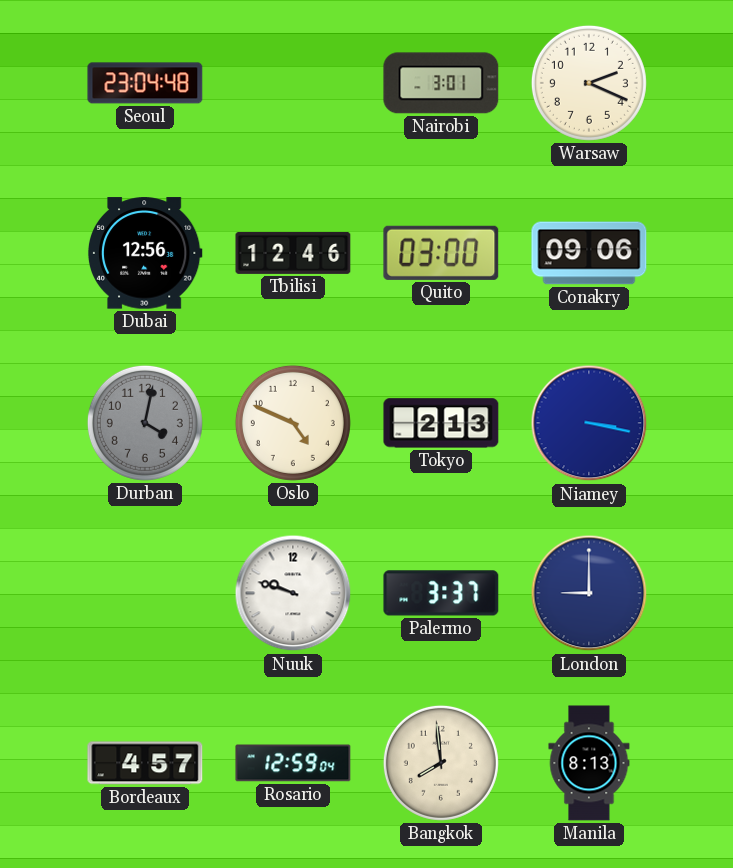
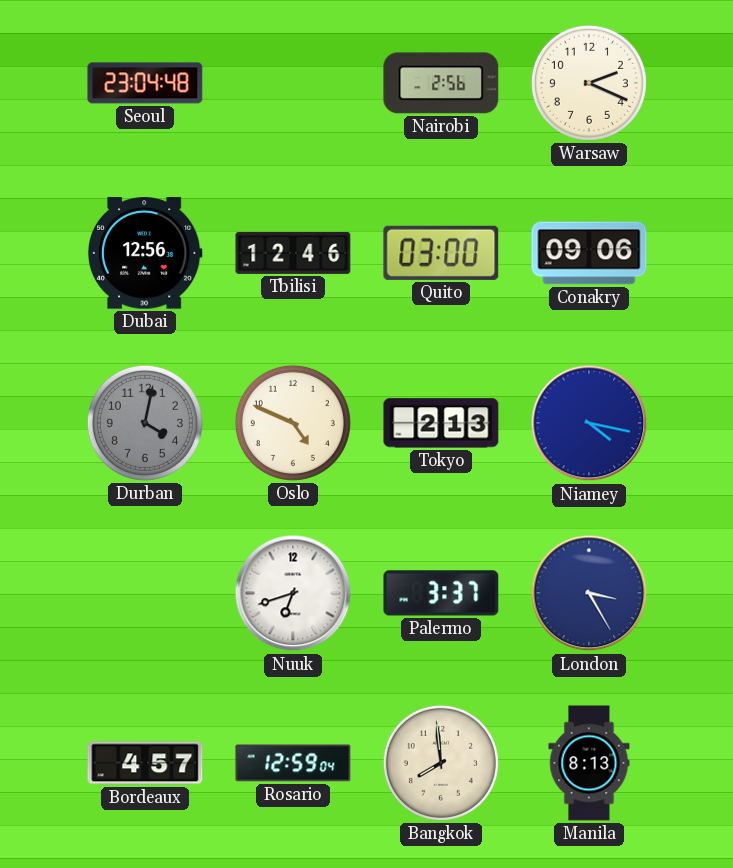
Nairobi: 3:01 -> 2:56 (441, 83)
Niamey: 3:17 -> 4:17 (589, 423)
Nuuk: 9:48 -> 6:42 (293, 593)
London: 9:00 -> 3:25 (589, 593)
